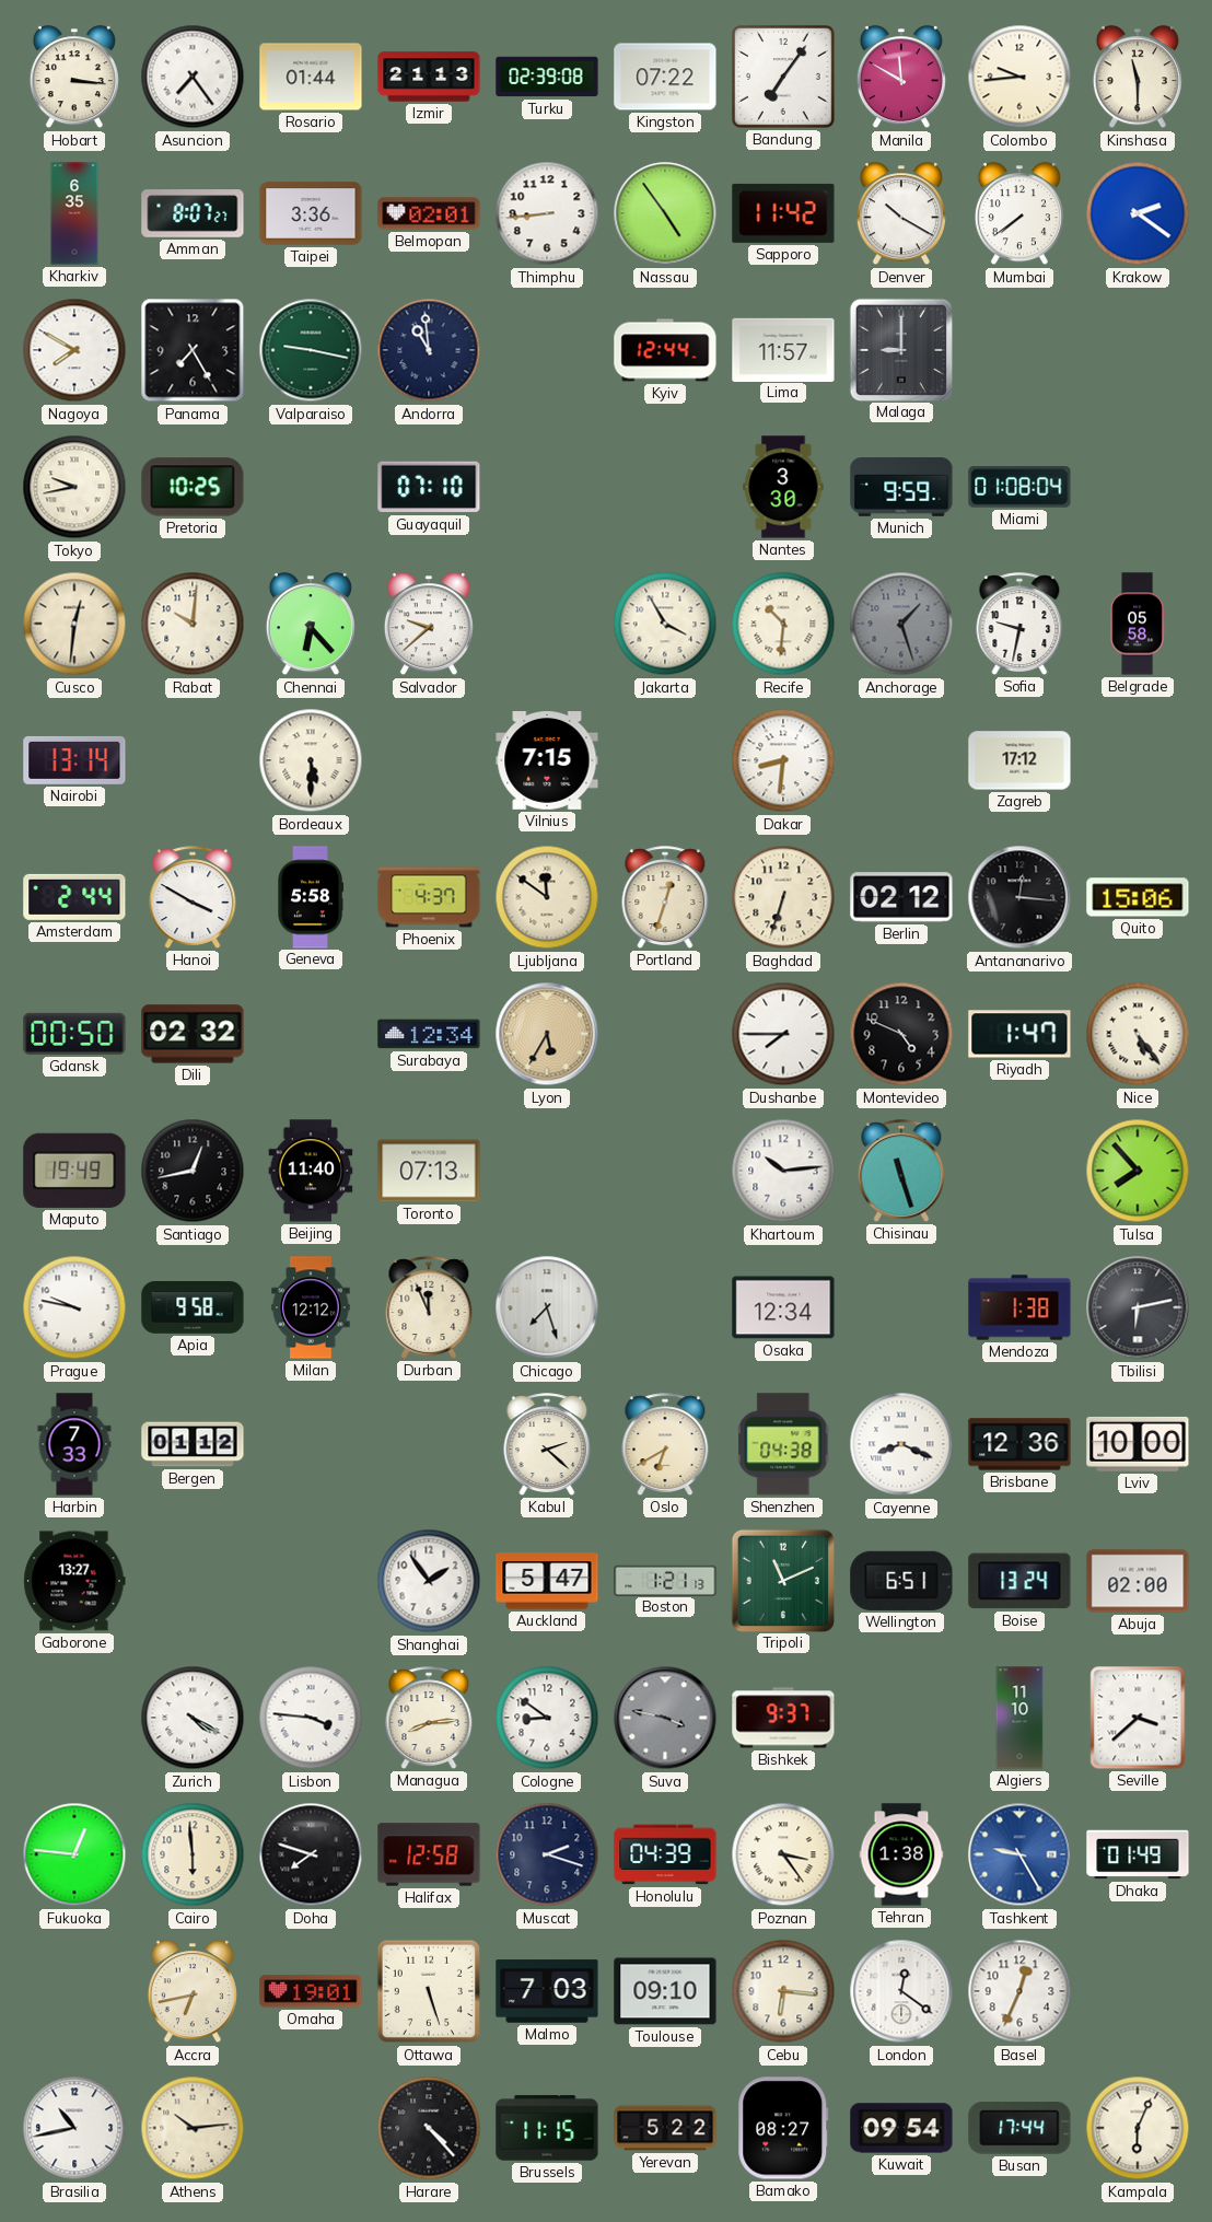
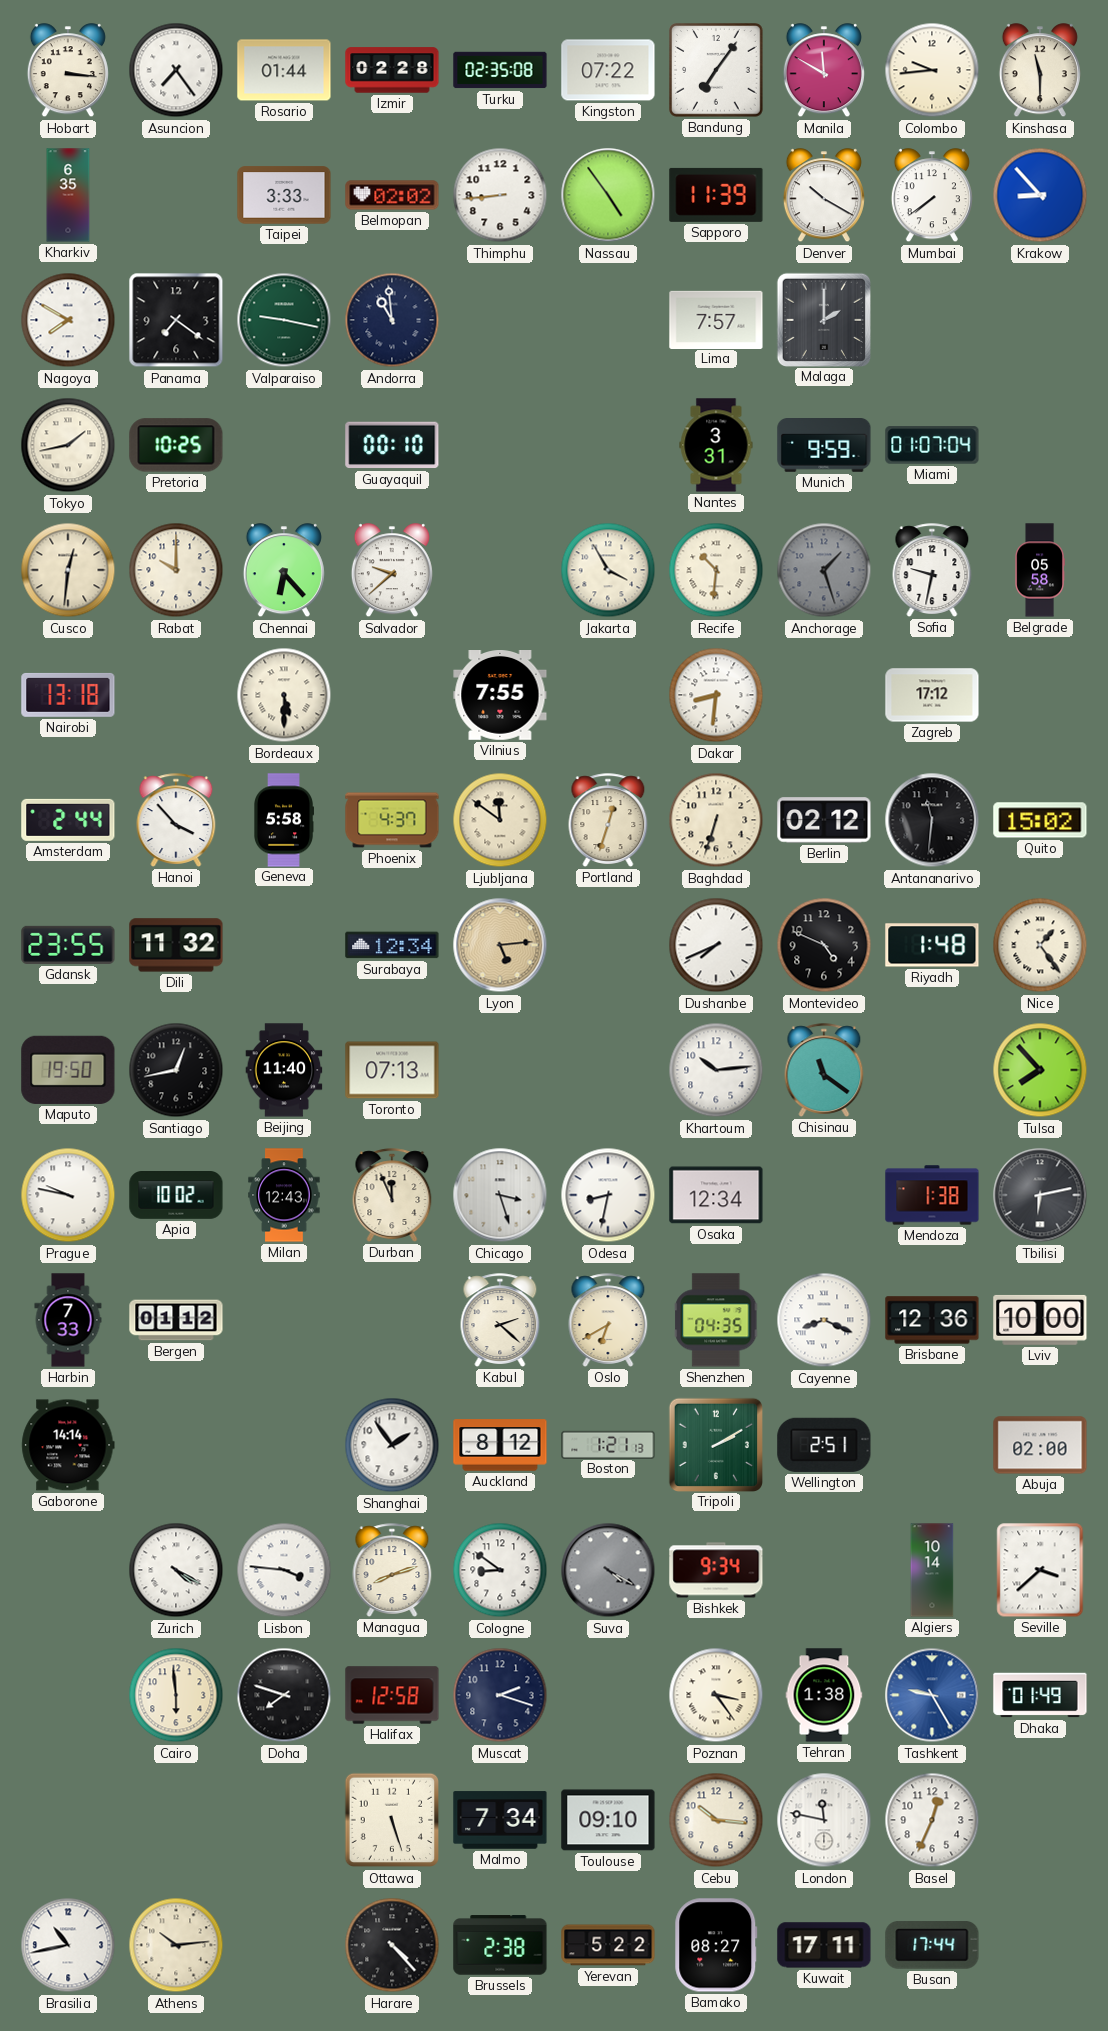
Izmir: 21:13 -> 02:28 (392, 70)
Turku: 02:39 -> 02:35 (500, 70)
Amman: 8:07 -> none (193, 213)
Taipei: 3:36 -> 3:33 (284, 195)
Belmopan: 02:01 -> 02:02 (392, 195)
Sapporo: 11:42 -> 11:39 (716, 195)
Krakow: 2:21 -> 8:53 (1040, 195)
Panama: 7:25 -> 7:21 (176, 320)
Kyiv: 12:44 -> none (665, 350)
Lima: 11:57 -> 7:57 (716, 319)
Malaga: 9:00 -> 2:00 (823, 319)
Tokyo: 9:43 -> 1:43 (68, 445)
Guayaquil: 07:10 -> 00:10 (392, 445)
Nantes: 3:30 -> 3:31 (716, 445)
Miami: 01:08 -> 01:07 (932, 445)
Rabat: 10:01 -> 10:00 (176, 570)
Nairobi: 13:14 -> 13:18 (68, 695)
Vilnius: 7:15 -> 7:55 (500, 696)
Hanoi: 3:50 -> 3:53 (176, 820)
Antananarivo: 12:16 -> 11:31 (932, 820)
Quito: 15:06 -> 15:02 (1040, 820)
Gdansk: 00:50 -> 23:55 (68, 945)
Dili: 02:32 -> 11:32 (176, 945)
Lyon: 5:35 -> 5:14 (500, 945)
Dushanbe: 7:45 -> 7:41 (716, 945)
Riyadh: 1:47 -> 1:48 (932, 945)
Nice: 5:24 -> 1:24 (1040, 945)
Maputo: 19:49 -> 19:50 (68, 1070)
Chisinau: 11:27 -> 11:21 (824, 1070)
Apia: 9:58 -> 10:02 (176, 1196)
Milan: 12:12 -> 12:43 (284, 1195)
Chicago: 7:27 -> 3:27 (500, 1195)
Odesa: none -> 8:32 (608, 1195)
Shenzhen: 04:38 -> 04:35 (716, 1320)
Gaborone: 13:27 -> 14:14 (68, 1445)
Auckland: 5:47 -> 8:12 (500, 1445)
Tripoli: 11:11 -> 2:10 (715, 1444)
Wellington: 6:51 -> 2:51 (824, 1445)
Boise: 13:24 -> none (1019, 1581)
Managua: 8:14 -> 8:12 (392, 1570)
Suva: 3:47 -> 4:20 (608, 1570)
Bishkek: 9:37 -> 9:34 (716, 1570)
Algiers: 11:10 -> 10:14 (932, 1570)
Fukuoka: 12:46 -> none (74, 1854)
Honolulu: 04:39 -> none (665, 1854)
Accra: 6:43 -> none (193, 1992)
Omaha: 19:01 -> none (311, 1991)
Malmo: 7:03 -> 7:34 (500, 1820)
Cebu: 6:16 -> 10:16 (716, 1820)
London: 12:21 -> 11:47 (824, 1820)
Brussels: 11:15 -> 2:38 (500, 1945)
Kuwait: 09:54 -> 17:11 (824, 1945)
Kampala: 6:04 -> none (1138, 2128)
